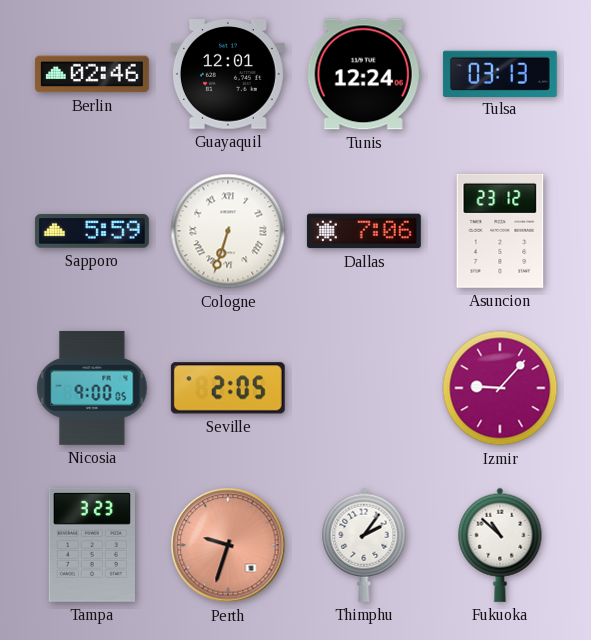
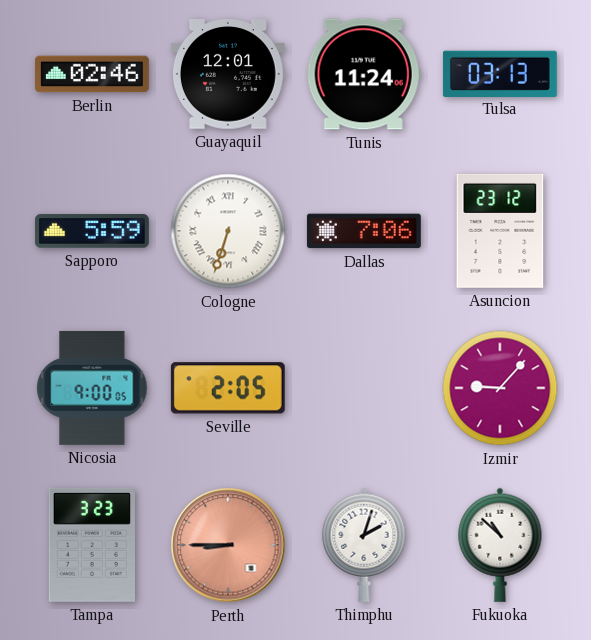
Tunis: 12:24 -> 11:24 (364, 74)
Perth: 9:33 -> 8:45 (228, 545)
Thimphu: 2:06 -> 2:03 (364, 545)
